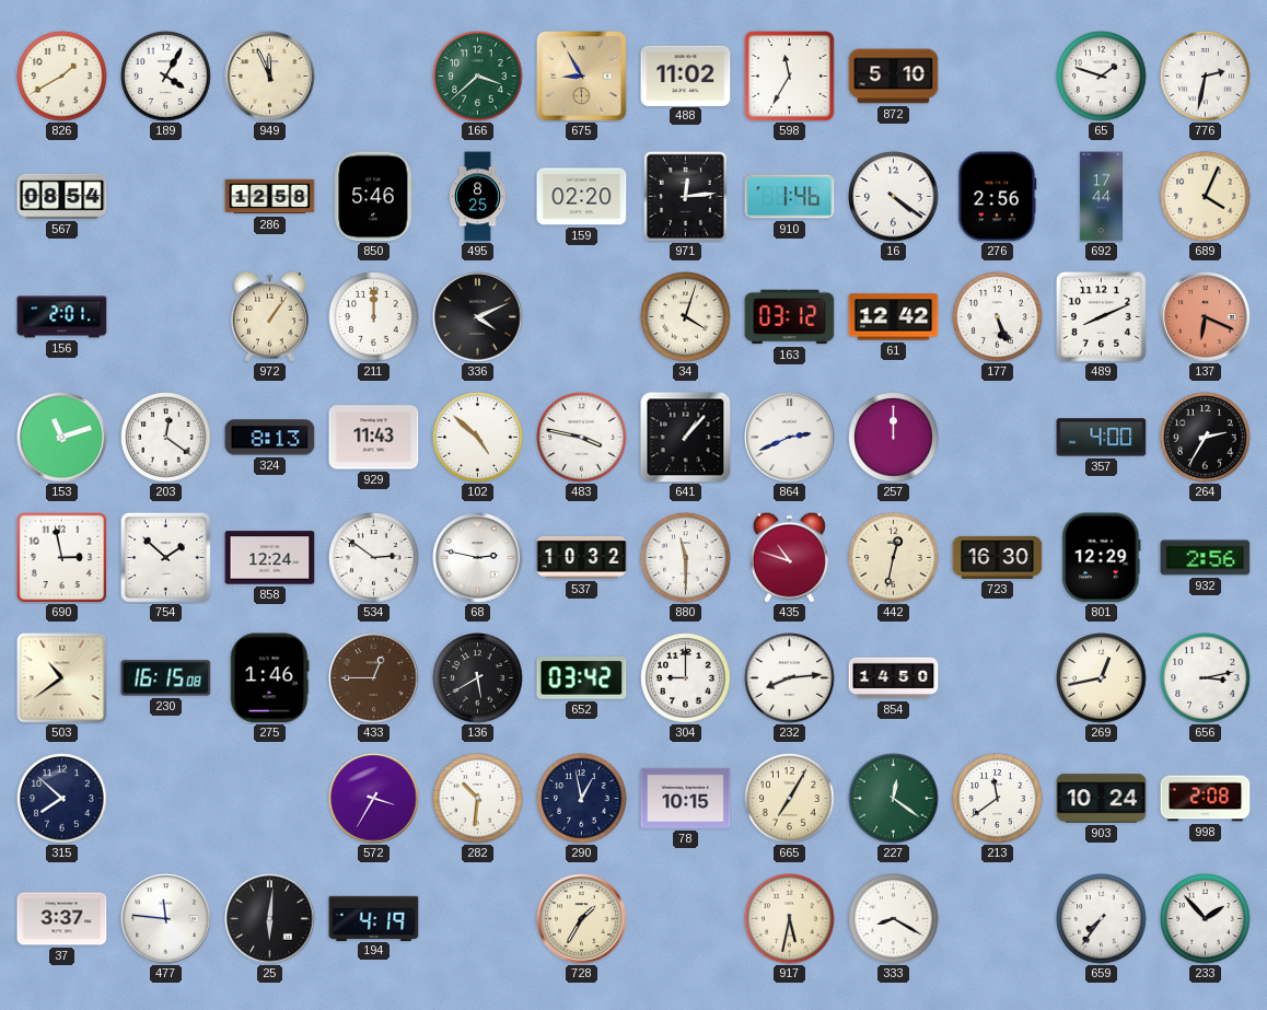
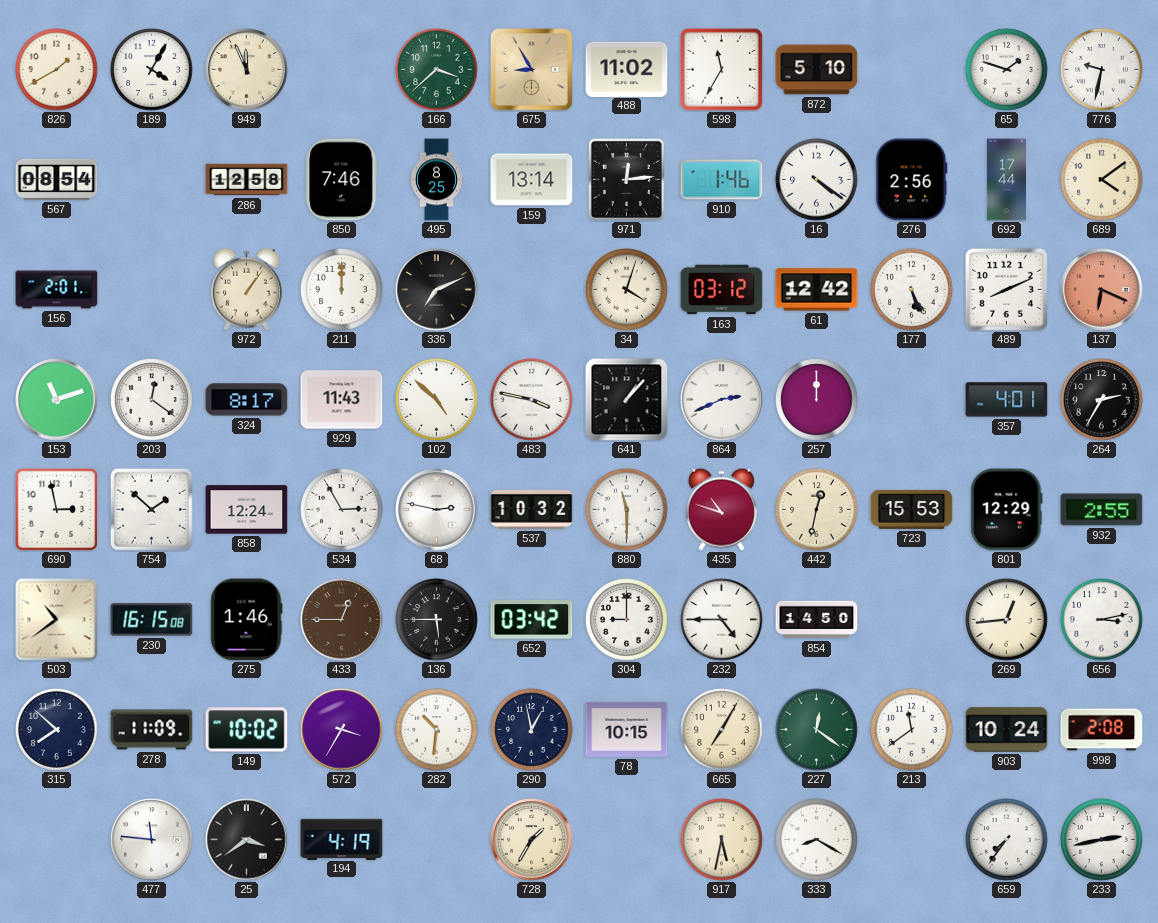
776: 2:32 -> 9:32 (1102, 70)
850: 5:46 -> 7:46 (342, 180)
159: 02:20 -> 13:14 (532, 180)
689: 4:04 -> 4:09 (1102, 180)
336: 4:11 -> 7:11 (437, 290)
324: 8:13 -> 8:17 (247, 400)
357: 4:00 -> 4:01 (1007, 400)
534: 2:51 -> 2:55 (342, 510)
723: 16:30 -> 15:53 (912, 509)
932: 2:56 -> 2:55 (1102, 510)
136: 5:40 -> 5:45 (437, 620)
232: 8:14 -> 4:45 (722, 620)
269: 12:43 -> 12:44 (1007, 620)
278: none -> 11:09 (152, 730)
149: none -> 10:02 (247, 730)
37: 3:37 -> none (62, 919)
25: 6:01 -> 3:39 (247, 840)
233: 1:53 -> 2:43 (1102, 840)
